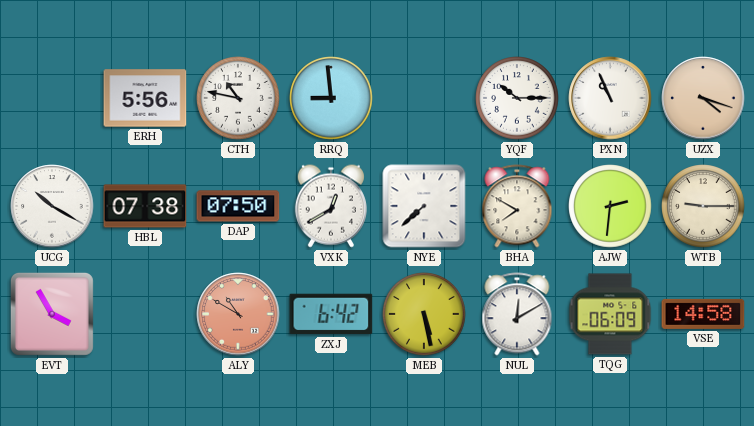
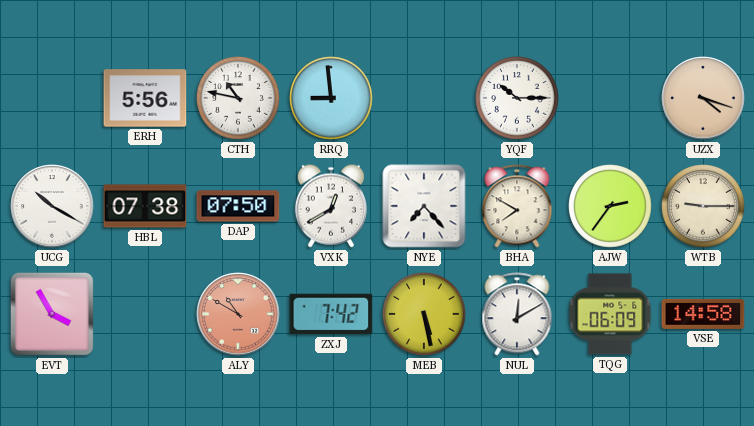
PXN: 10:56 -> none (610, 98)
NYE: 7:38 -> 7:23 (424, 206)
AJW: 2:31 -> 2:36 (610, 206)
ZXJ: 6:42 -> 7:42 (331, 314)
